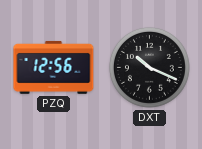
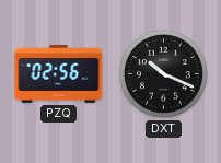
PZQ: 12:56 -> 02:56 (59, 73)
